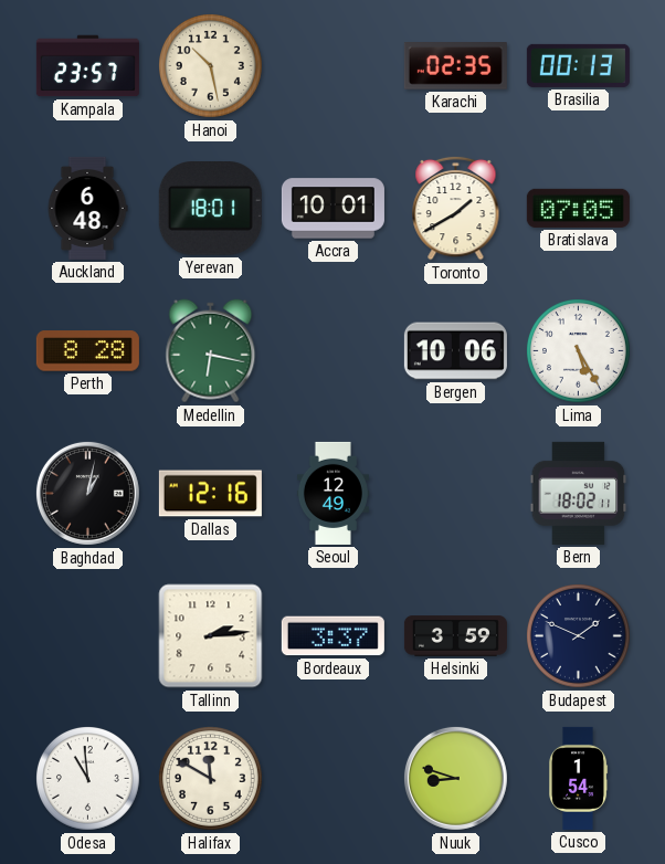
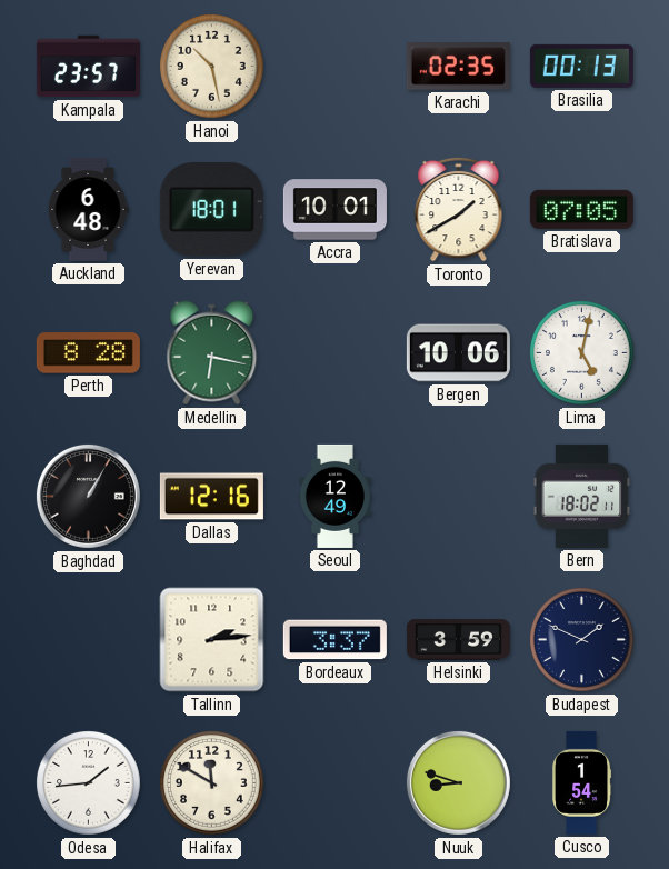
Lima: 5:25 -> 5:02 (582, 353)
Baghdad: 1:02 -> 1:05 (88, 496)
Odesa: 10:59 -> 1:44 (89, 783)
